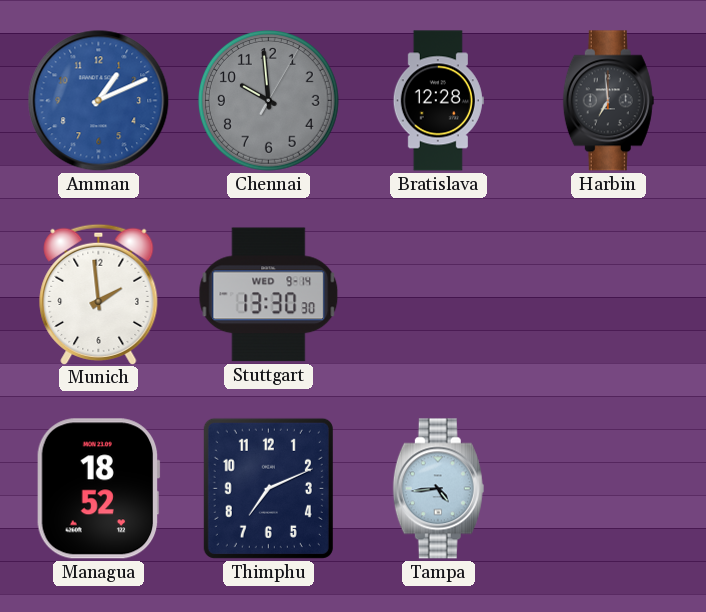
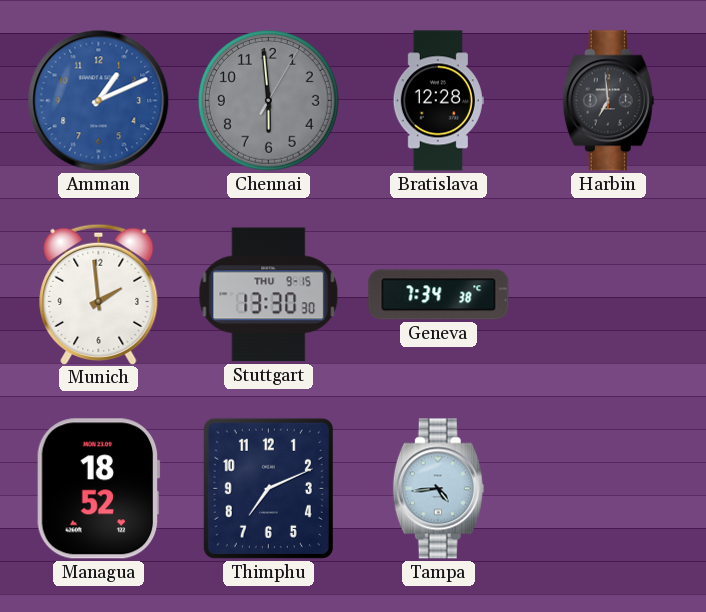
Chennai: 9:59 -> 5:59 (268, 100)
Stuttgart date: WED 9-14 -> THU 9-15 (269, 295)
Geneva: none -> 7:34 (439, 295)
